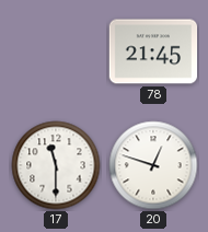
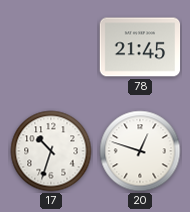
17: 11:30 -> 10:33 (51, 151)
